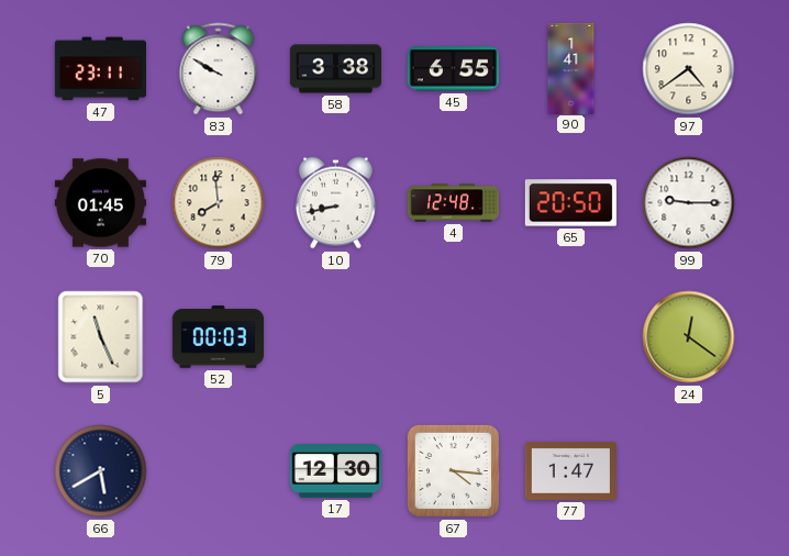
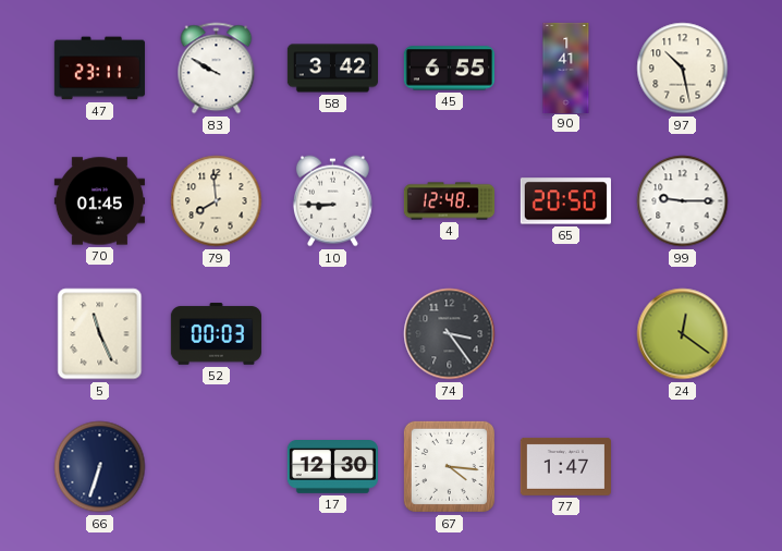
58: 3:38 -> 3:42 (332, 69)
97: 4:39 -> 10:28 (683, 69)
10: 8:43 -> 8:45 (332, 201)
74: none -> 3:24 (450, 334)
66: 5:40 -> 6:33 (100, 467)
